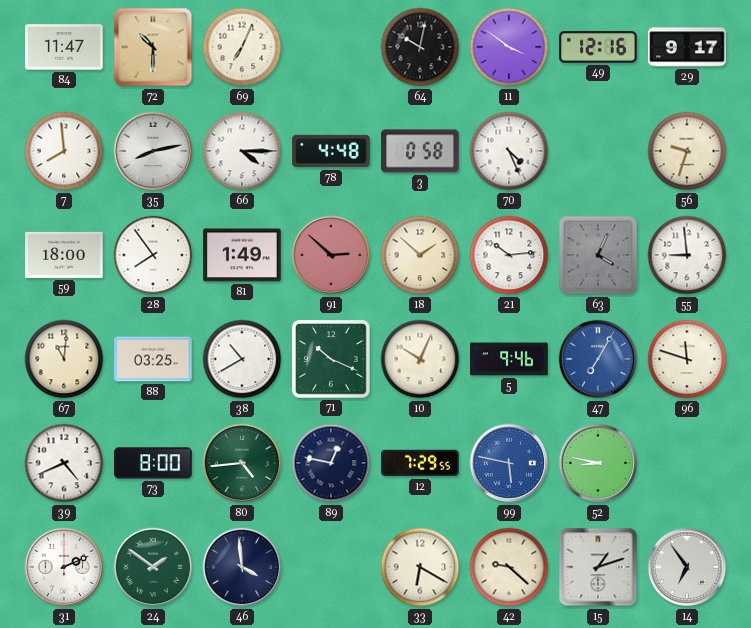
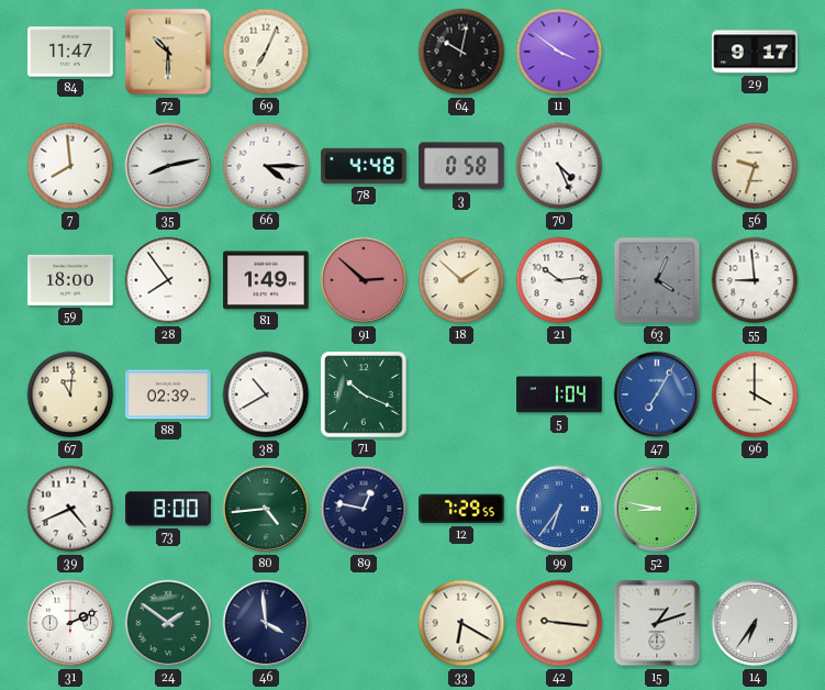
49: 12:16 -> none (598, 47)
88: 03:25 -> 02:39 (168, 394)
10: 10:04 -> none (420, 359)
5: 9:46 -> 1:04 (559, 394)
96: 11:48 -> 4:00 (755, 394)
99: 5:47 -> 6:36 (559, 509)
42: 9:22 -> 9:16 (559, 623)
14: 6:54 -> 6:36 (755, 623)
